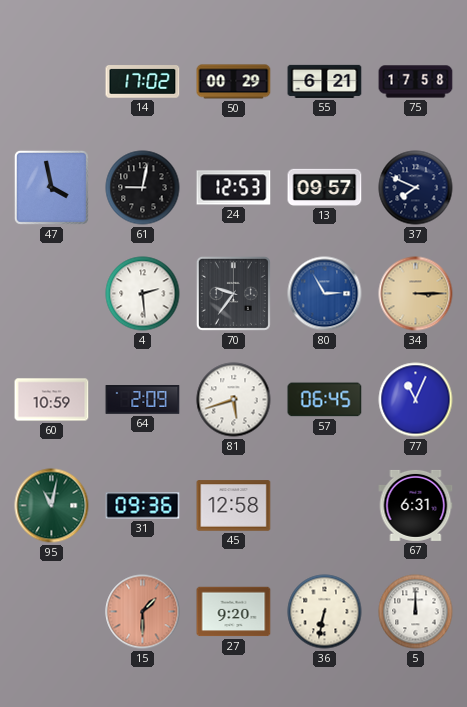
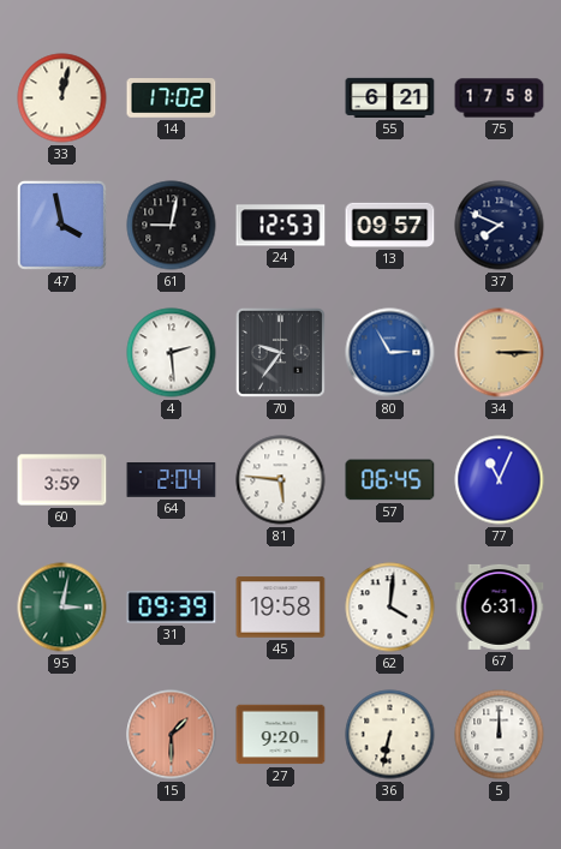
33: none -> 12:02 (62, 98)
50: 00:29 -> none (234, 82)
60: 10:59 -> 3:59 (62, 480)
64: 2:09 -> 2:04 (172, 480)
81: 5:42 -> 5:46 (281, 480)
95: 11:02 -> 3:02 (62, 608)
31: 09:36 -> 09:39 (172, 608)
45: 12:58 -> 19:58 (281, 608)
62: none -> 4:01 (390, 608)
